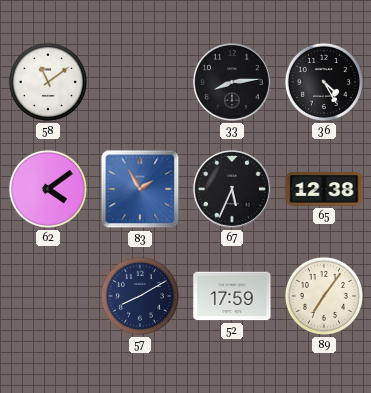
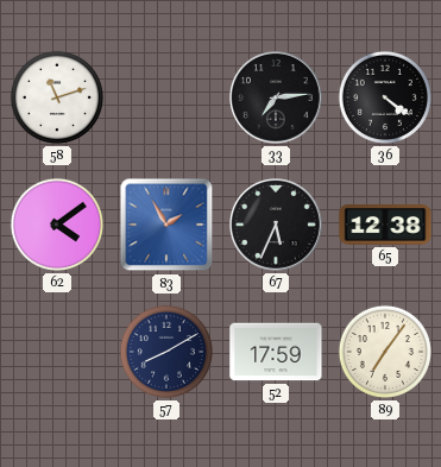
58: 11:09 -> 11:12 (57, 97)
33: 8:14 -> 7:14 (277, 99)
36: 4:25 -> 4:21 (385, 97)
